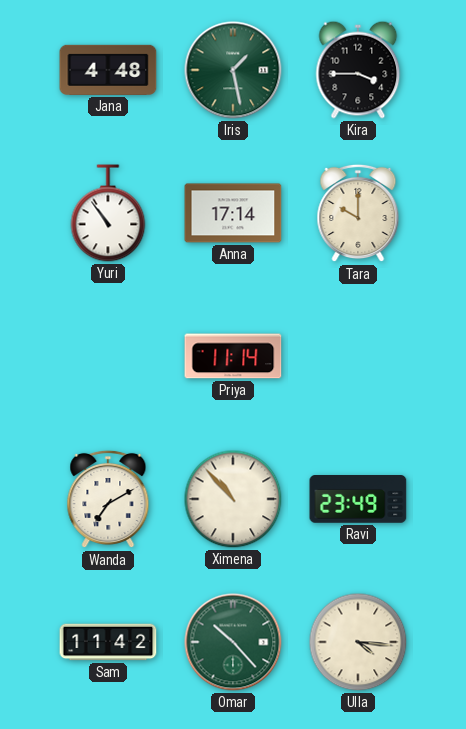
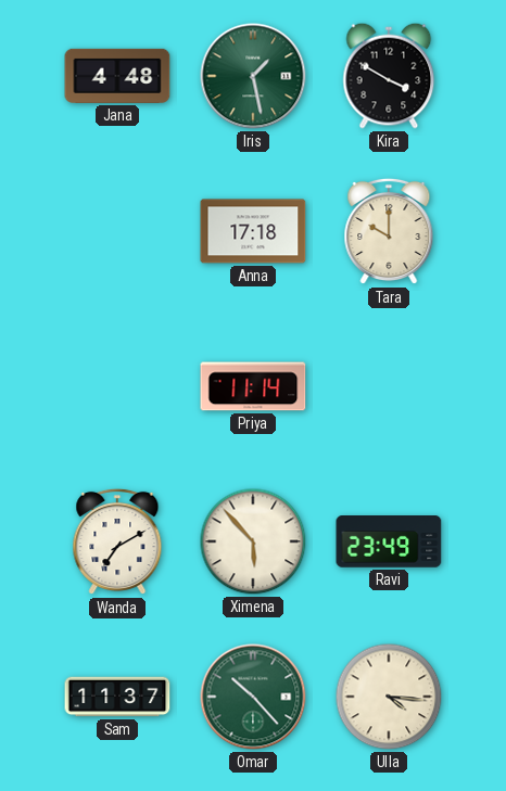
Kira: 3:45 -> 3:50 (389, 76)
Yuri: 10:54 -> none (108, 213)
Anna: 17:14 -> 17:18 (253, 231)
Ximena: 10:53 -> 5:53 (253, 541)
Sam: 11:42 -> 11:37 (117, 697)
